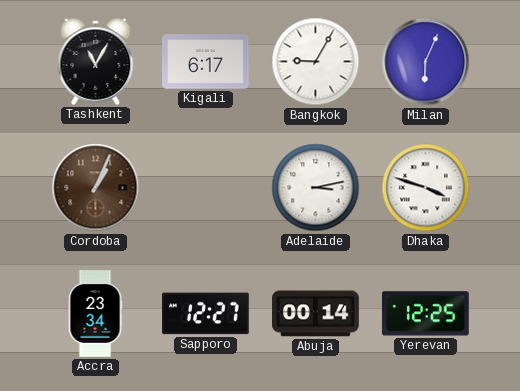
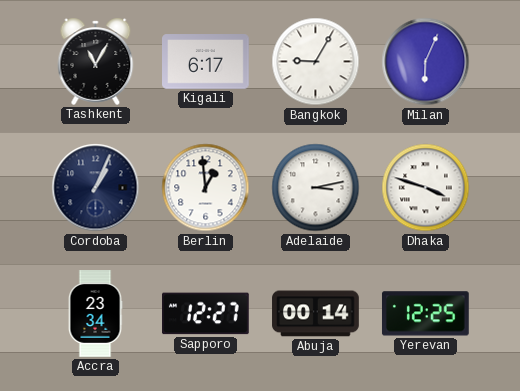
Cordoba dial: brown -> navy (96, 188)
Berlin: none -> 12:59 (206, 188)
